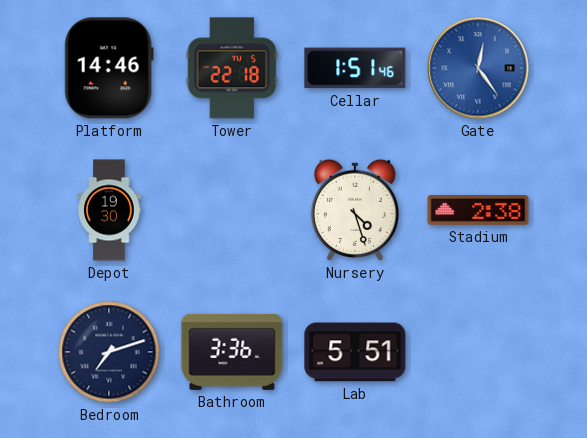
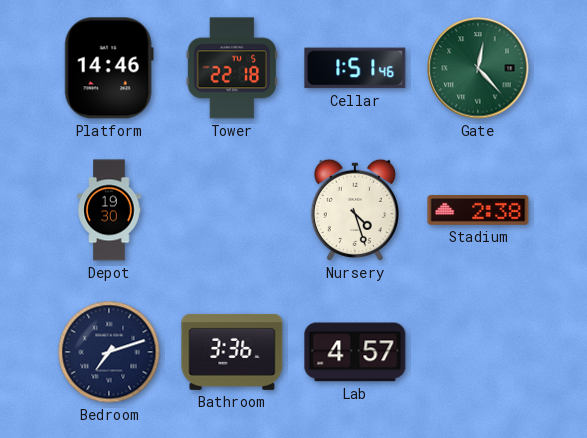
Gate: 12:24 -> 12:23 (478, 68)
Gate dial: blue -> green (478, 68)
Lab: 5:51 -> 4:57 (355, 352)
